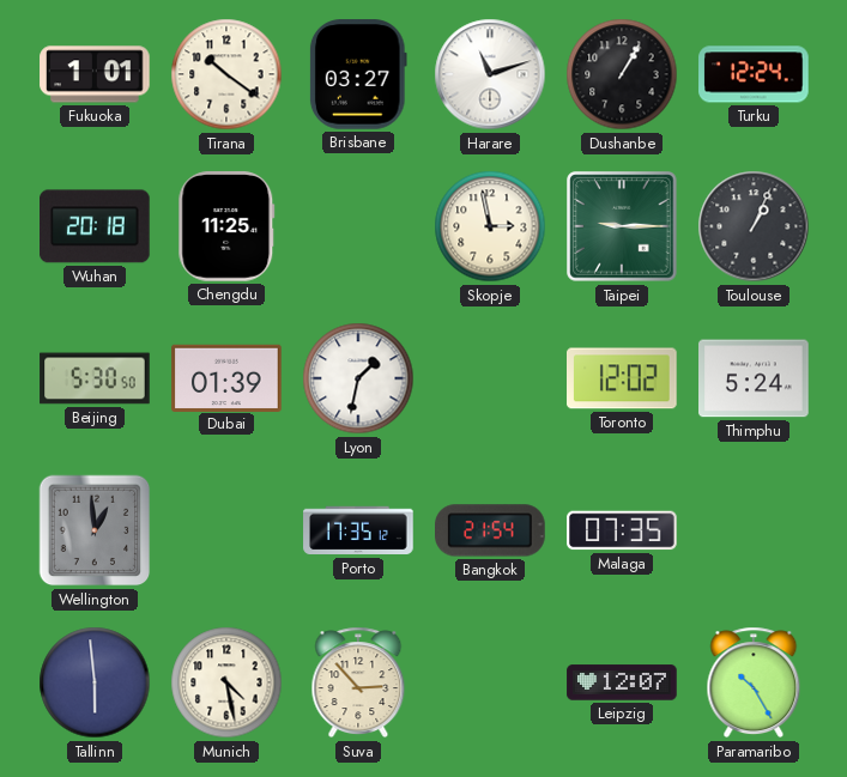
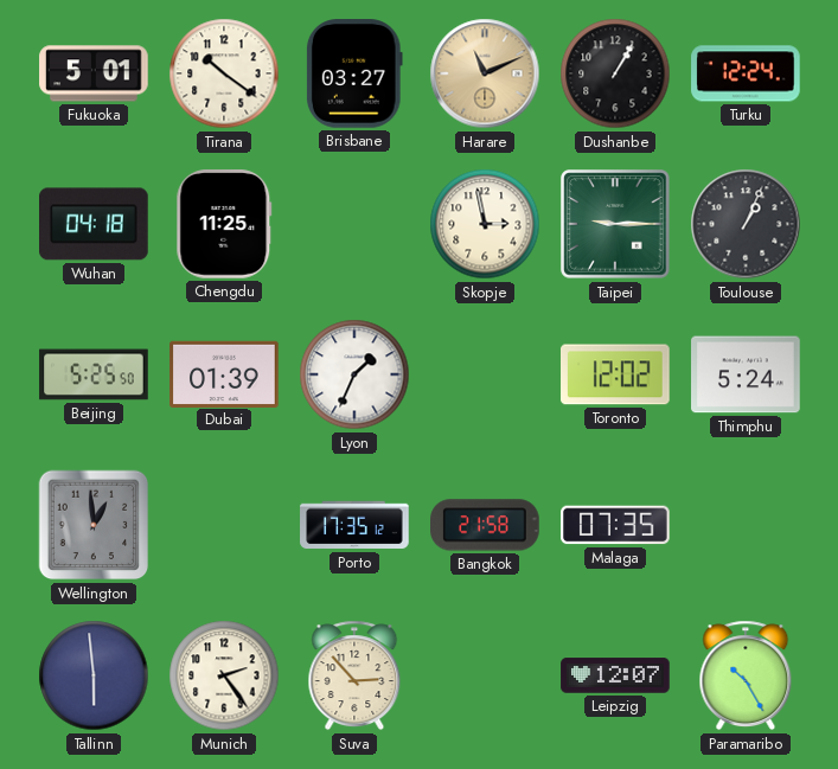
Fukuoka: 1:01 -> 5:01 (94, 73)
Harare: 11:12 -> 11:11 (485, 73)
Harare dial: white -> champagne (485, 73)
Wuhan: 20:18 -> 04:18 (95, 224)
Beijing: 5:30 -> 5:25 (94, 374)
Lyon: 1:32 -> 1:34 (354, 374)
Bangkok: 21:54 -> 21:58 (485, 525)
Munich: 4:28 -> 2:24 (224, 675)
